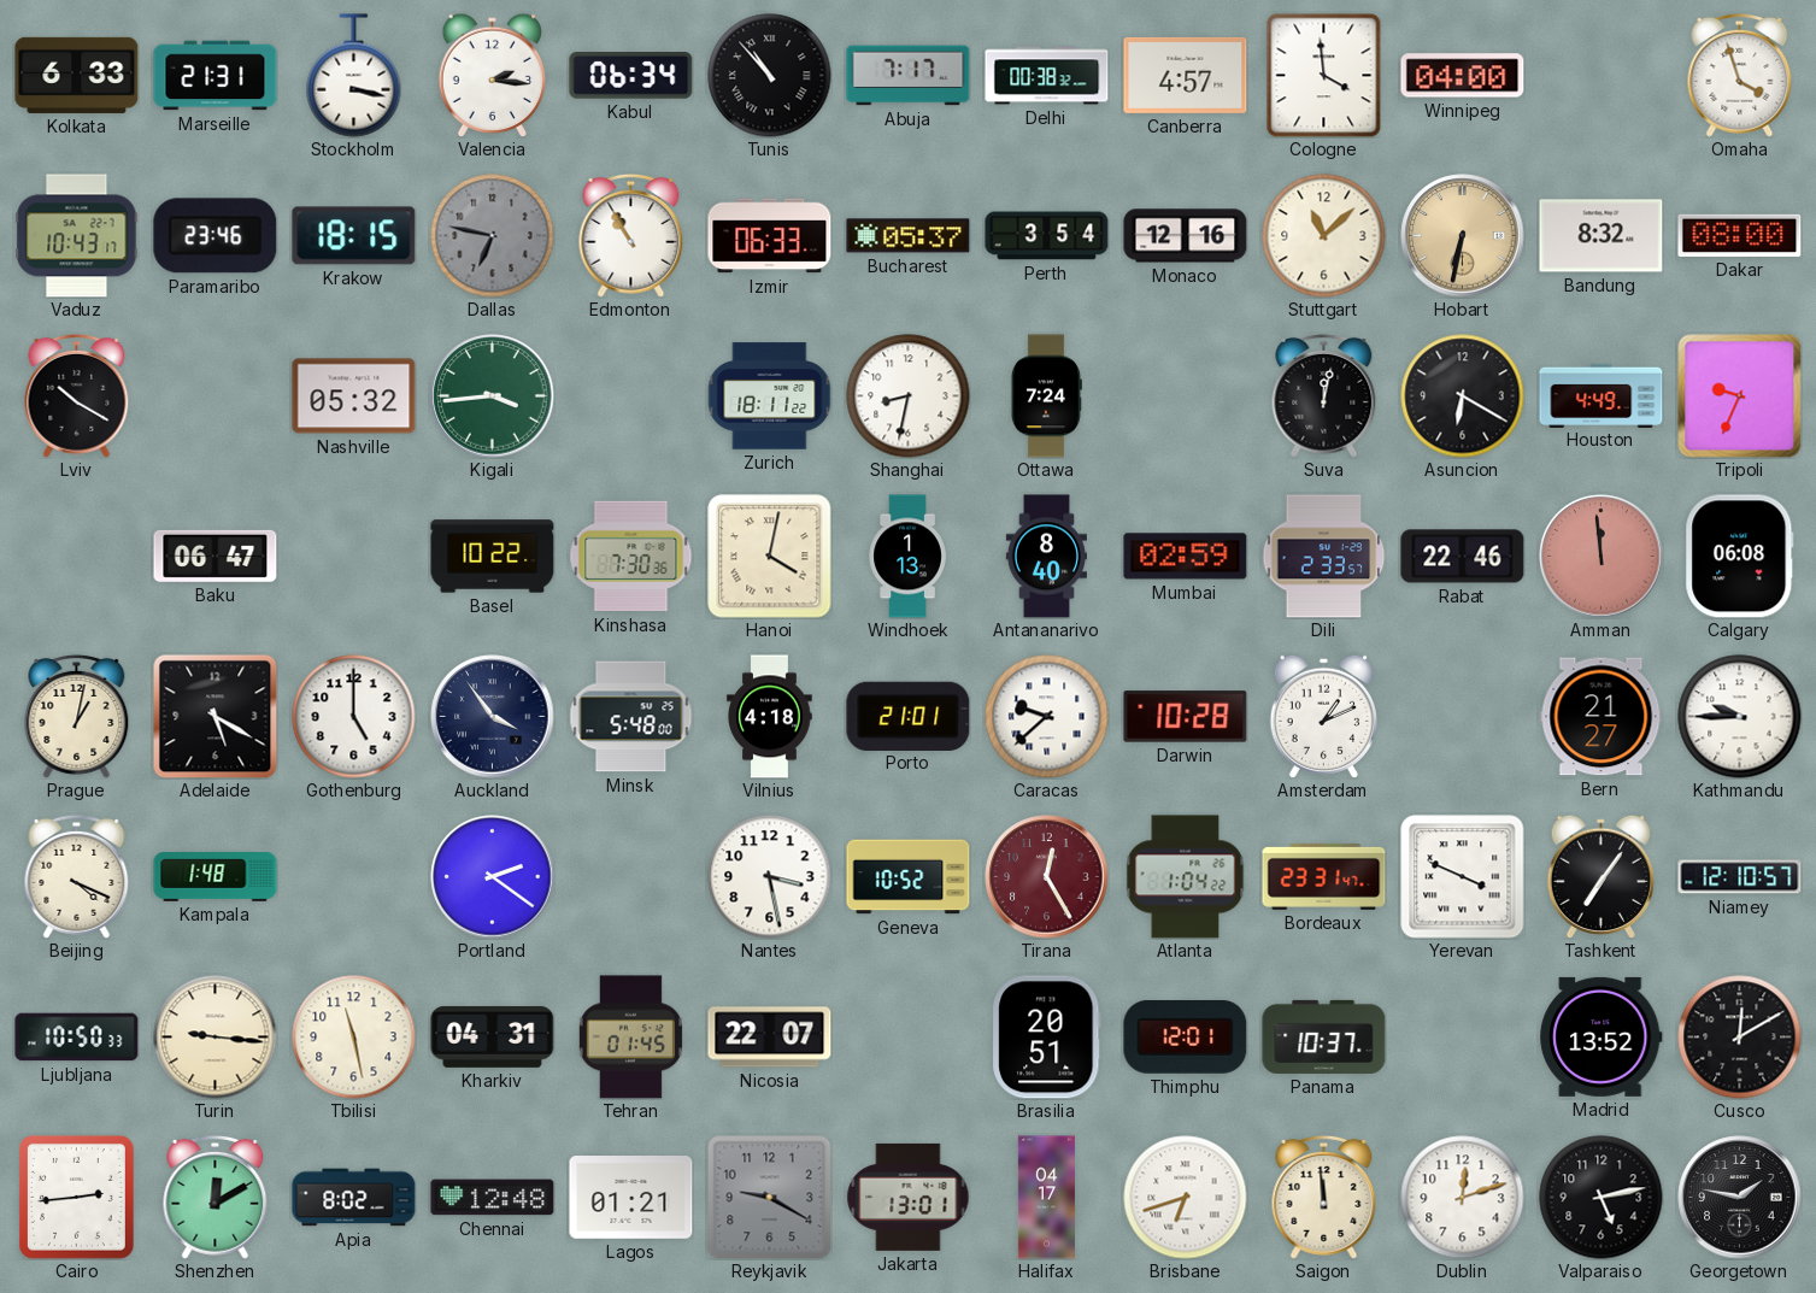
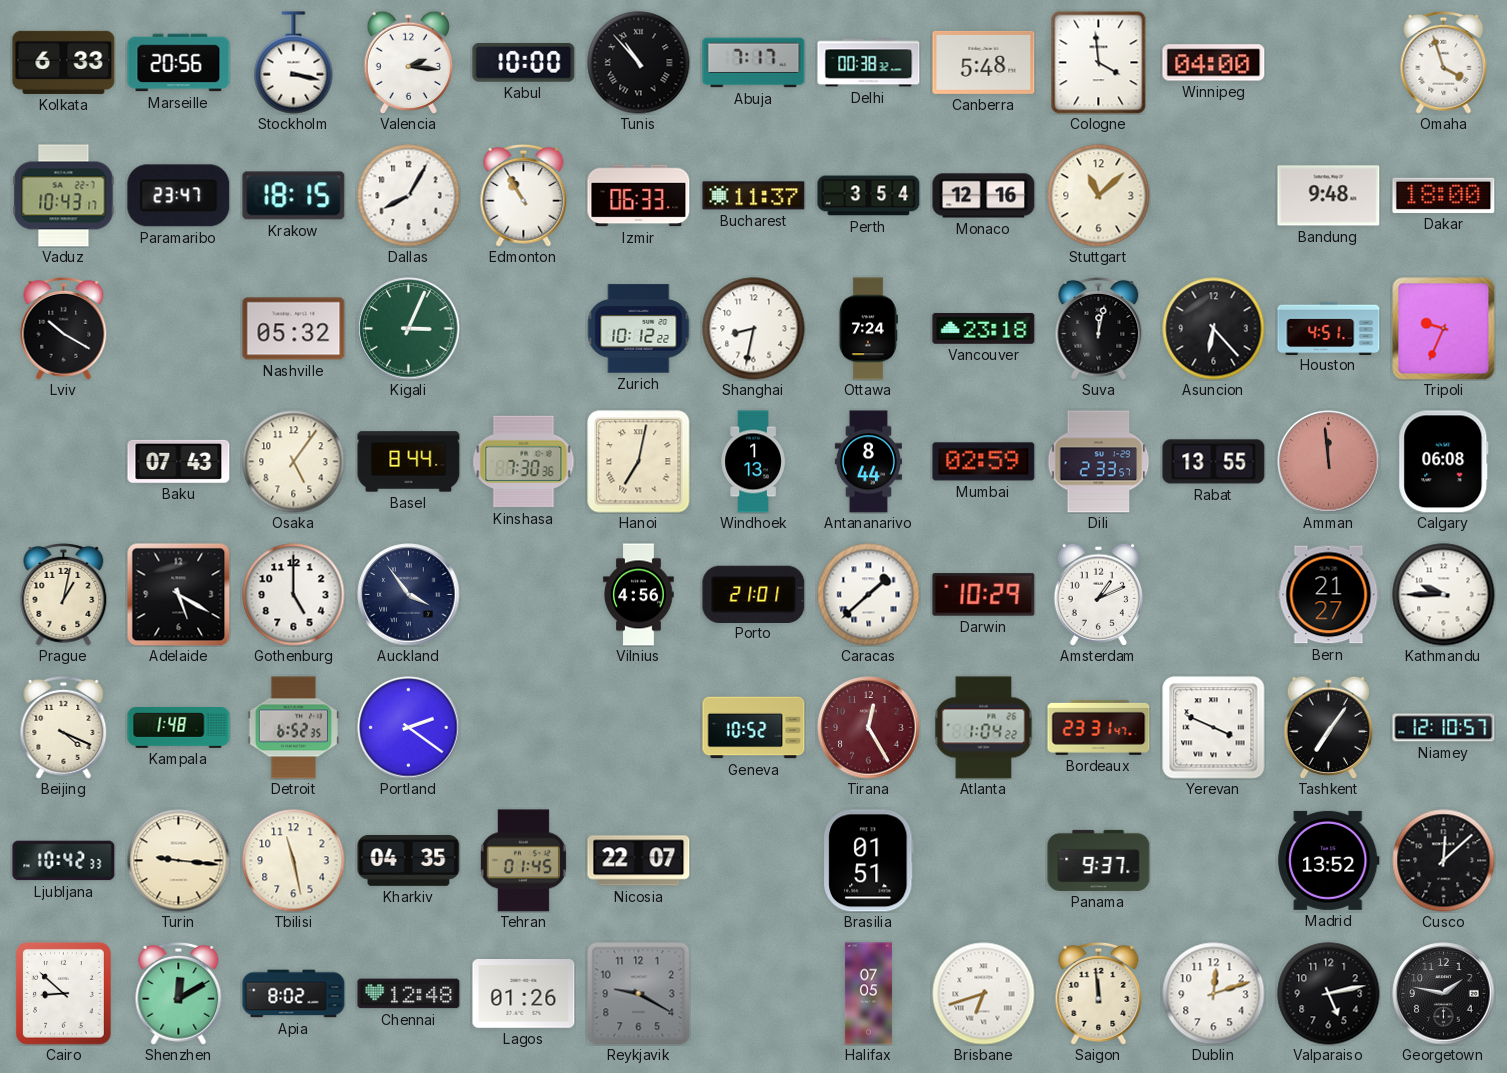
Marseille: 21:31 -> 20:56 (179, 63)
Kabul: 06:34 -> 10:00 (524, 63)
Canberra: 4:57 -> 5:48 (984, 62)
Paramaribo: 23:46 -> 23:47 (179, 196)
Dallas: 6:47 -> 8:05 (409, 196)
Dallas dial: grey -> white (409, 196)
Bucharest: 05:37 -> 11:37 (754, 196)
Hobart: 6:32 -> none (1463, 236)
Bandung: 8:32 -> 9:48 (1329, 196)
Dakar: 08:00 -> 18:00 (1444, 195)
Kigali: 3:44 -> 3:04 (409, 329)
Zurich: 18:11 -> 10:12 (638, 329)
Vancouver: none -> 23:18 (984, 328)
Asuncion: 6:20 -> 6:23 (1214, 329)
Houston: 4:49 -> 4:51 (1329, 328)
Baku: 06:47 -> 07:43 (179, 461)
Osaka: none -> 5:06 (294, 462)
Basel: 10:22 -> 8:44 (409, 462)
Hanoi: 4:02 -> 7:02 (639, 462)
Antananarivo: 8:40 -> 8:44 (868, 462)
Rabat: 22:46 -> 13:55 (1214, 462)
Minsk: 5:48 -> none (631, 717)
Vilnius: 4:18 -> 4:56 (639, 595)
Caracas: 9:38 -> 1:38 (869, 595)
Darwin: 10:28 -> 10:29 (984, 595)
Detroit: none -> 6:52 (293, 728)
Nantes: 3:28 -> none (770, 877)
Ljubljana: 10:50 -> 10:42 (64, 861)
Kharkiv: 04:31 -> 04:35 (409, 860)
Brasilia: 20:51 -> 01:51 (869, 861)
Thimphu: 12:01 -> none (1186, 1036)
Panama: 10:37 -> 9:37 (1099, 860)
Cusco: 12:10 -> 12:08 (1444, 861)
Cairo: 2:44 -> 8:52 (63, 993)
Lagos: 01:21 -> 01:26 (524, 994)
Jakarta: 13:01 -> none (909, 1197)
Halifax: 04:17 -> 07:05 (868, 994)
